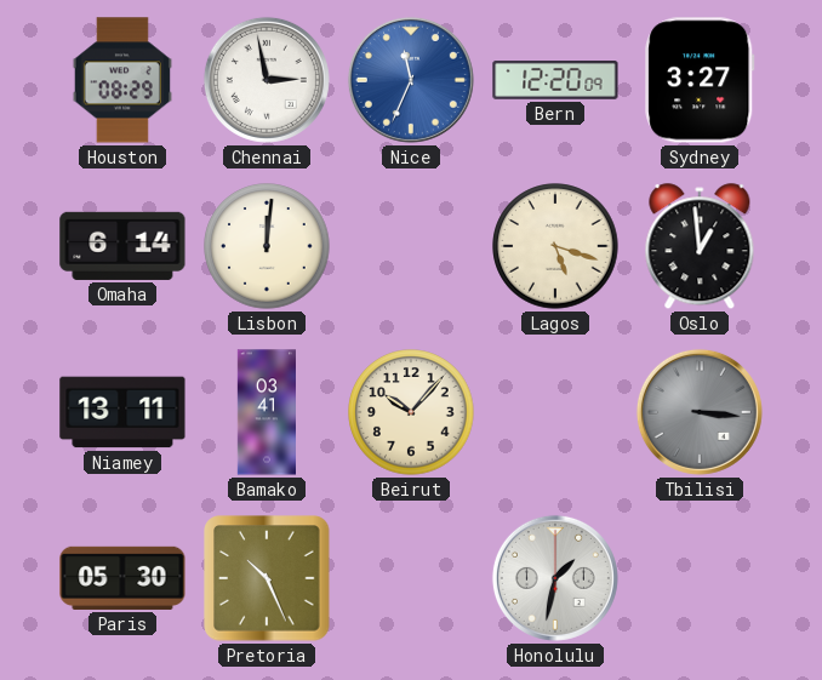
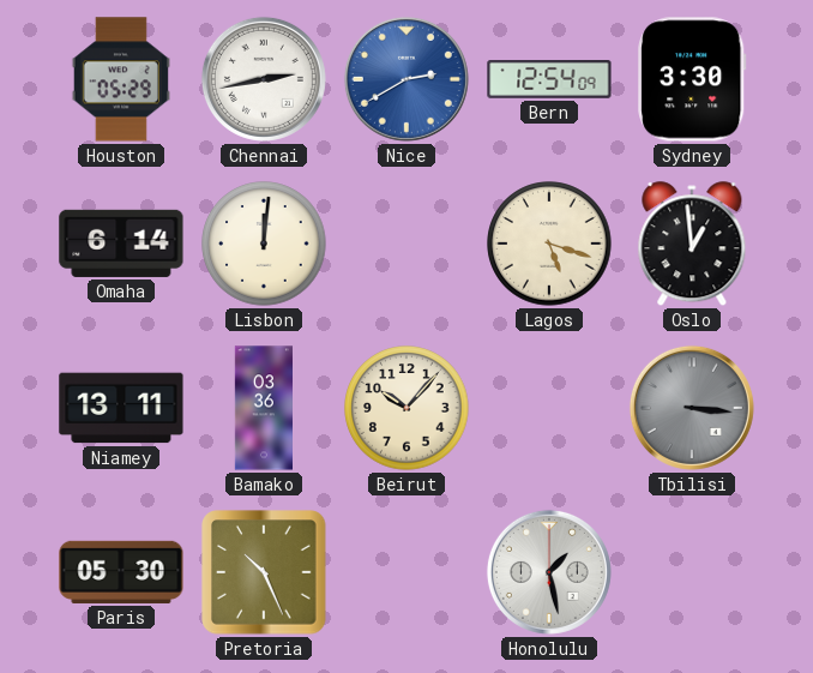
Houston: 08:29 -> 05:29 (121, 79)
Chennai: 2:58 -> 2:43 (264, 79)
Nice: 11:34 -> 2:40 (406, 79)
Bern: 12:20 -> 12:54 (549, 80)
Sydney: 3:27 -> 3:30 (692, 79)
Bamako: 03:41 -> 03:36 (263, 408)
Honolulu: 1:32 -> 1:28 (549, 572)
